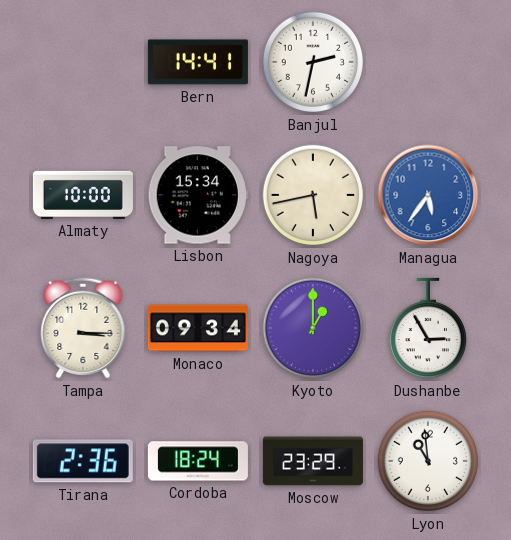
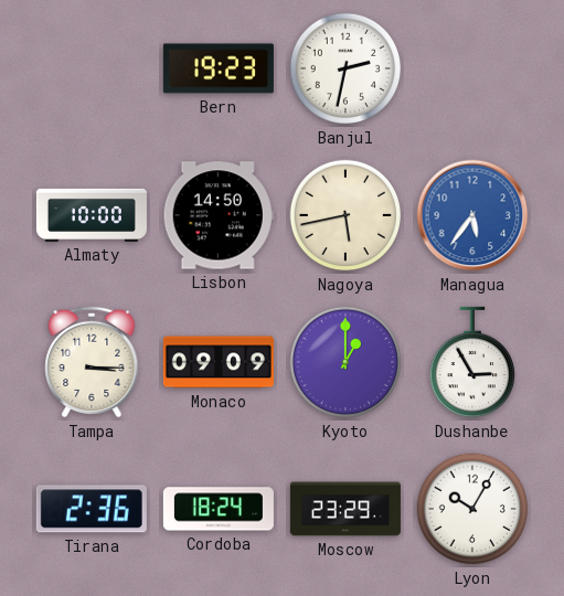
Bern: 14:41 -> 19:23 (219, 68)
Lisbon: 15:34 -> 14:50 (219, 215)
Monaco: 09:34 -> 09:09 (219, 362)
Lyon: 10:59 -> 10:05 (472, 509)
